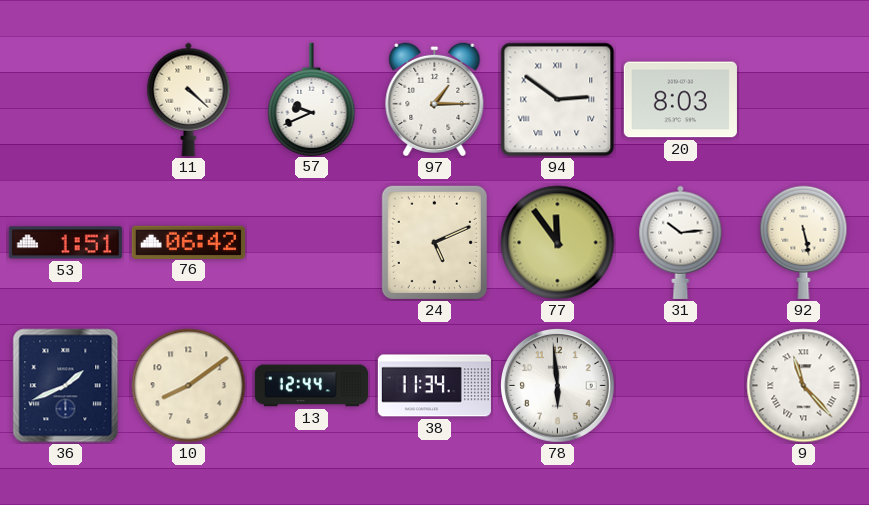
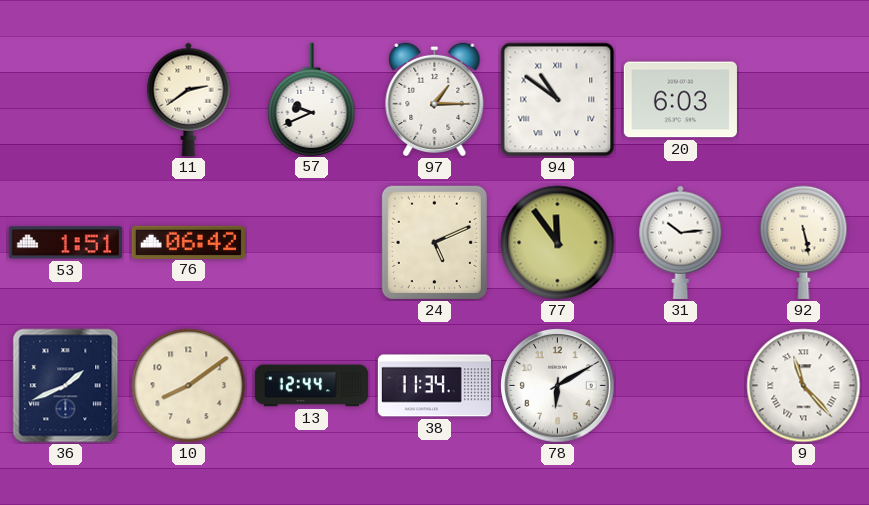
11: 4:22 -> 2:39 (189, 99)
94: 2:51 -> 10:51 (558, 100)
20: 8:03 -> 6:03 (680, 100)
78: 5:59 -> 6:10 (558, 386)
